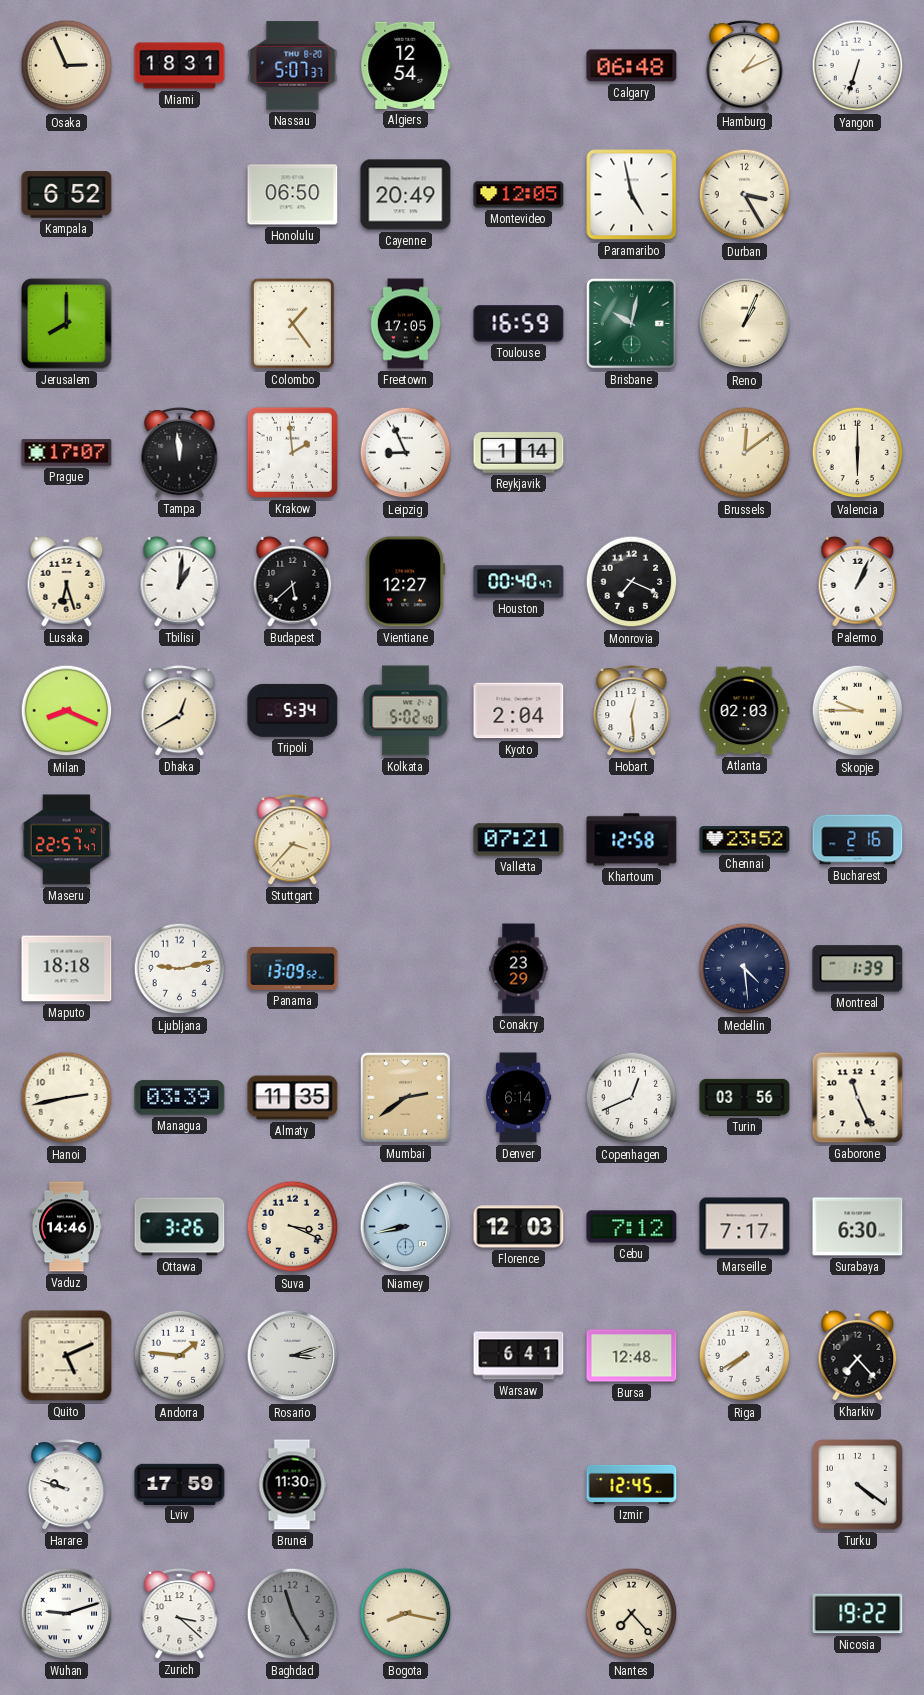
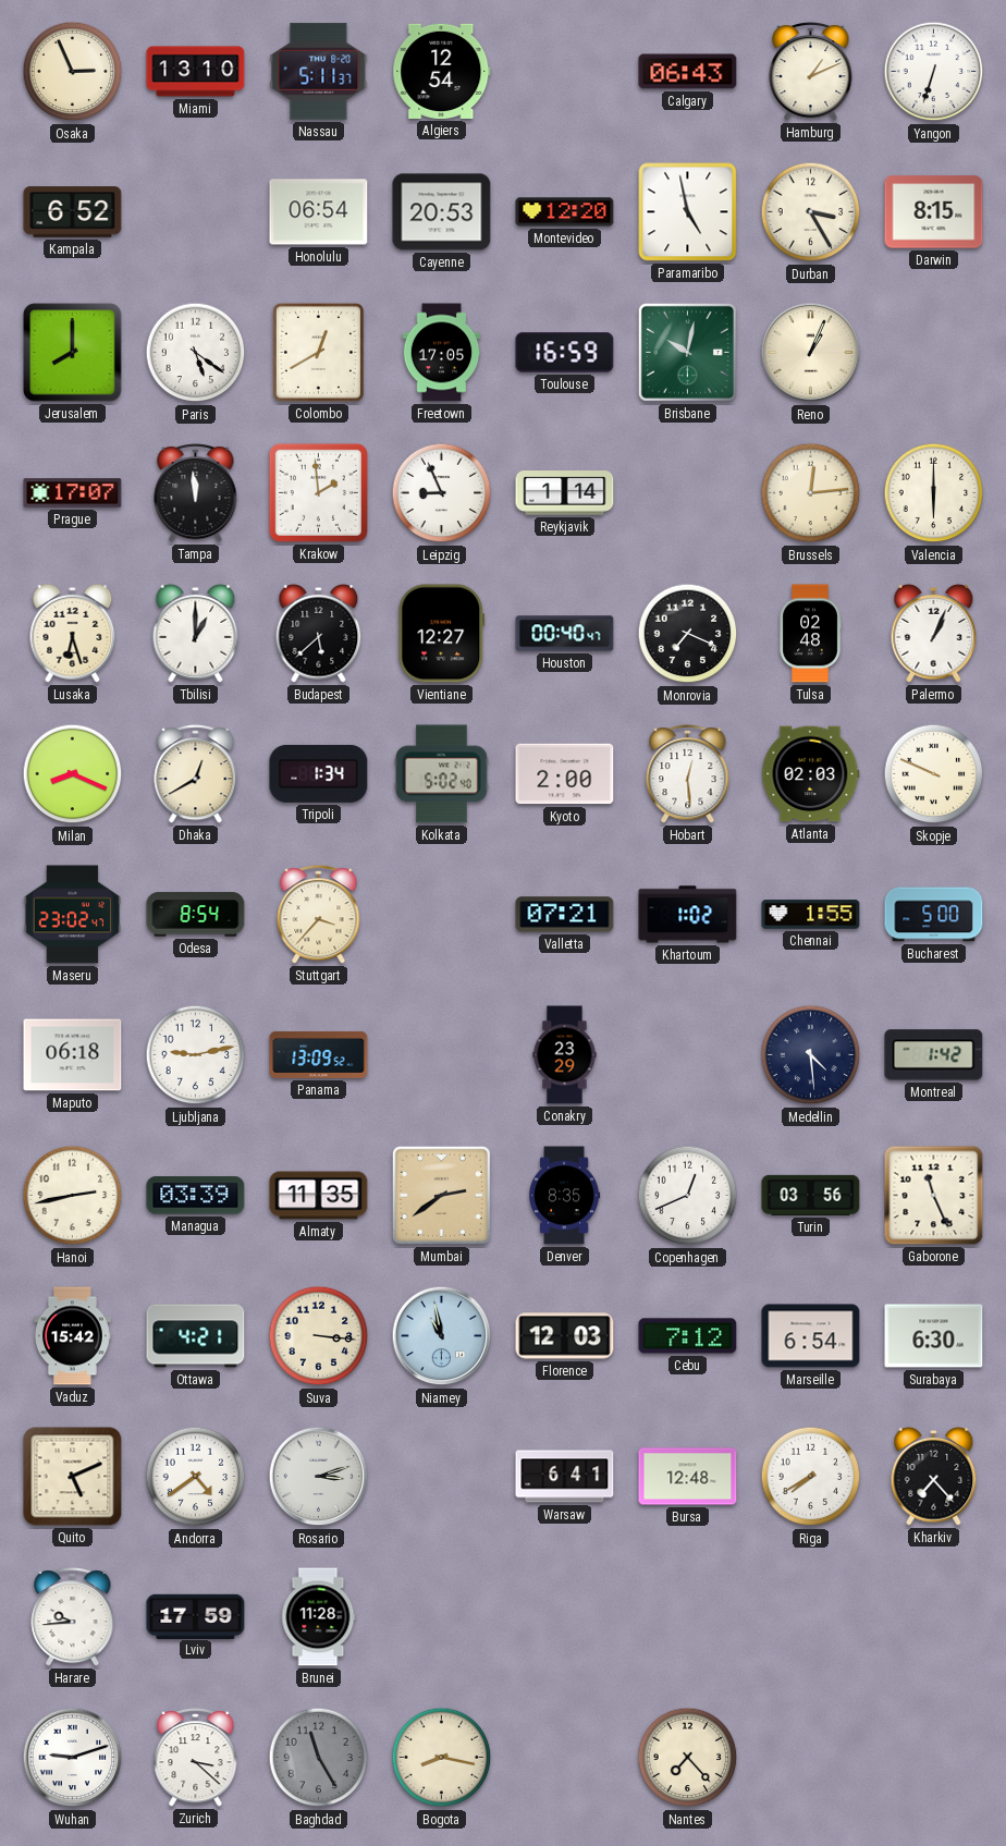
Miami: 18:31 -> 13:10 (196, 72)
Nassau: 5:07 -> 5:11 (319, 72)
Calgary: 06:48 -> 06:43 (688, 72)
Honolulu: 06:50 -> 06:54 (319, 212)
Cayenne: 20:49 -> 20:53 (442, 212)
Montevideo: 12:05 -> 12:20 (565, 212)
Darwin: none -> 8:15 (934, 212)
Paris: none -> 5:21 (196, 353)
Colombo: 1:24 -> 12:40 (318, 352)
Brussels: 12:09 -> 12:14 (811, 493)
Tbilisi: 1:01 -> 1:00 (196, 633)
Tulsa: none -> 02:48 (810, 634)
Tripoli: 5:34 -> 1:34 (319, 773)
Kyoto: 2:04 -> 2:00 (565, 774)
Skopje: 9:45 -> 9:49 (934, 774)
Maseru: 22:57 -> 23:02 (72, 915)
Odesa: none -> 8:54 (196, 915)
Khartoum: 12:58 -> 1:02 (688, 915)
Chennai: 23:52 -> 1:55 (811, 915)
Bucharest: 2:16 -> 5:00 (934, 915)
Maputo: 18:18 -> 06:18 (73, 1055)
Montreal: 1:39 -> 1:42 (934, 1055)
Denver: 6:14 -> 8:35 (565, 1196)
Vaduz: 14:46 -> 15:42 (72, 1336)
Ottawa: 3:26 -> 4:21 (196, 1336)
Suva: 3:19 -> 3:16 (319, 1336)
Niamey: 8:43 -> 10:58 (442, 1336)
Marseille: 7:17 -> 6:54 (811, 1336)
Andorra: 1:46 -> 4:39 (196, 1477)
Harare: 9:48 -> 9:44 (73, 1617)
Brunei: 11:30 -> 11:28 (318, 1617)
Izmir: 12:45 -> none (632, 1484)
Turku: 4:21 -> none (858, 1485)
Nicosia: 19:22 -> none (858, 1614)
